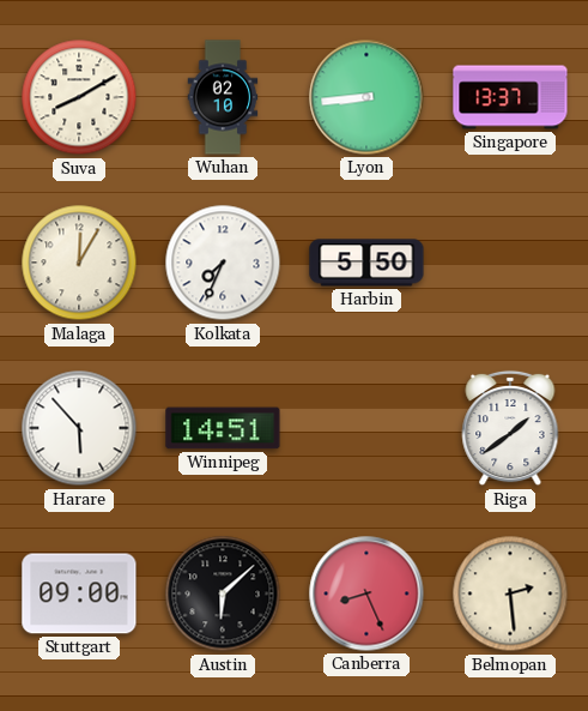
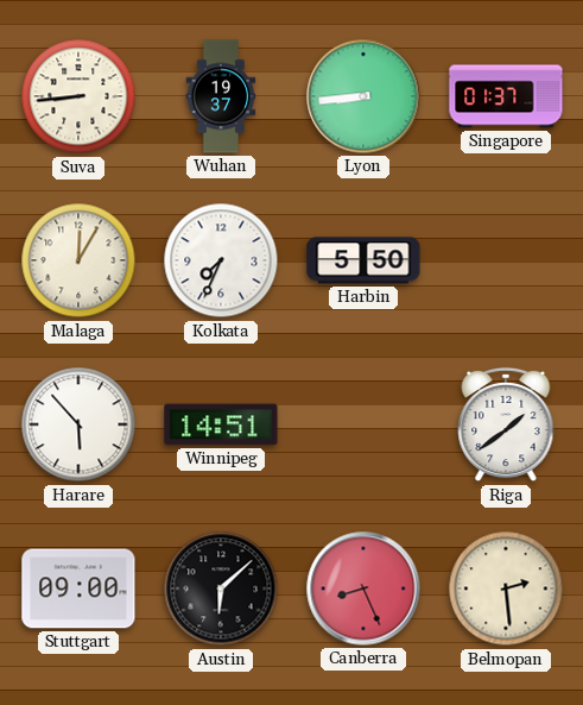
Suva: 8:10 -> 8:44 (78, 96)
Wuhan: 02:10 -> 19:37 (221, 96)
Singapore: 13:37 -> 01:37 (506, 96)
